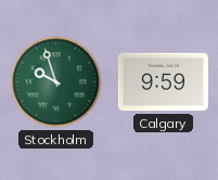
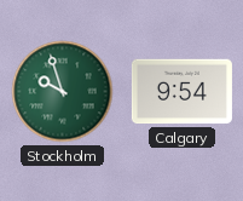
Calgary: 9:59 -> 9:54 (181, 92)
